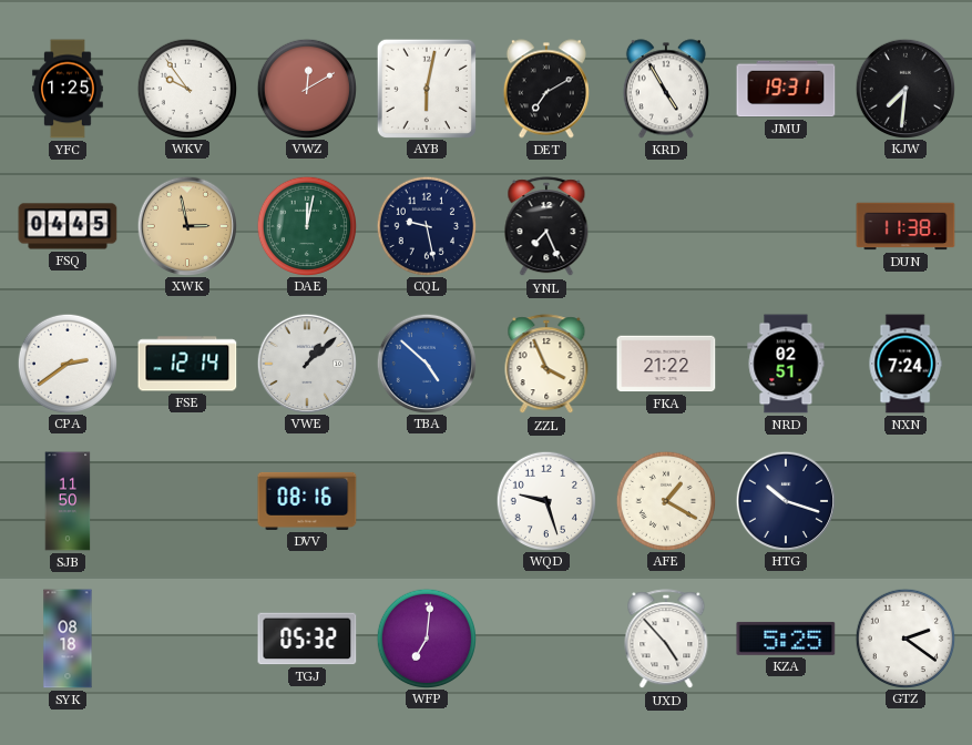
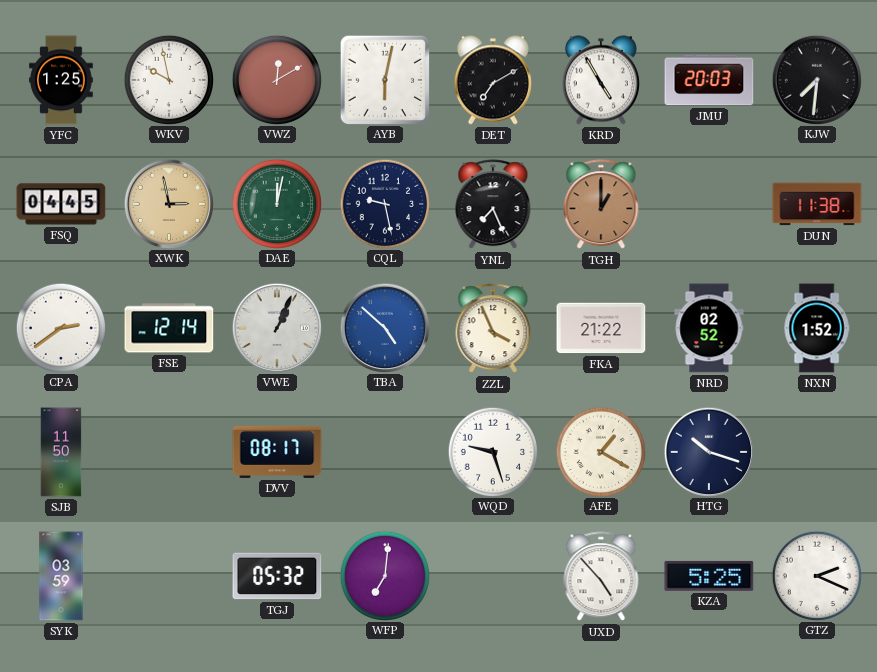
WKV: 9:54 -> 9:58 (168, 79)
JMU: 19:31 -> 20:03 (709, 80)
TGH: none -> 1:00 (601, 205)
VWE: 1:08 -> 1:04 (276, 327)
NRD: 02:51 -> 02:52 (709, 328)
NXN: 7:24 -> 1:52 (817, 328)
DVV: 08:16 -> 08:17 (277, 452)
SYK: 08:18 -> 03:59 (61, 576)
GTZ: 2:21 -> 2:19 (816, 575)
